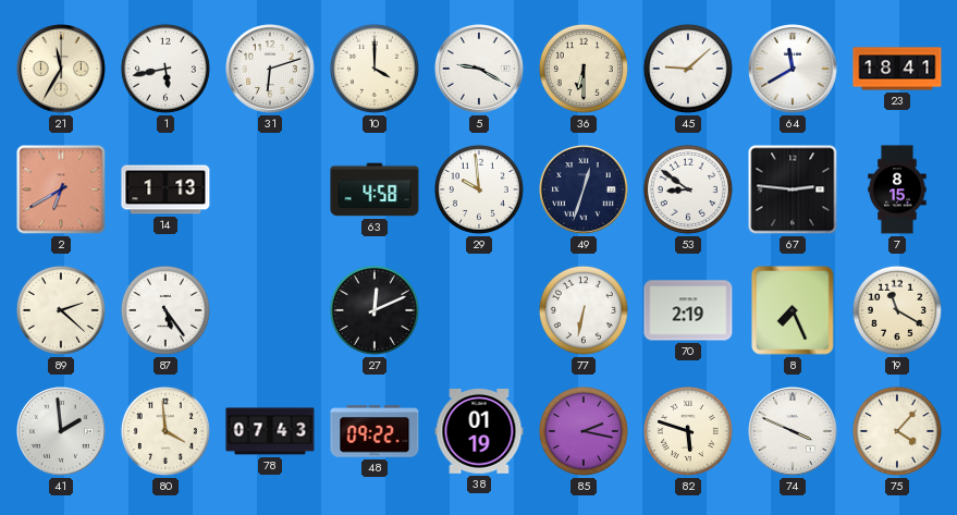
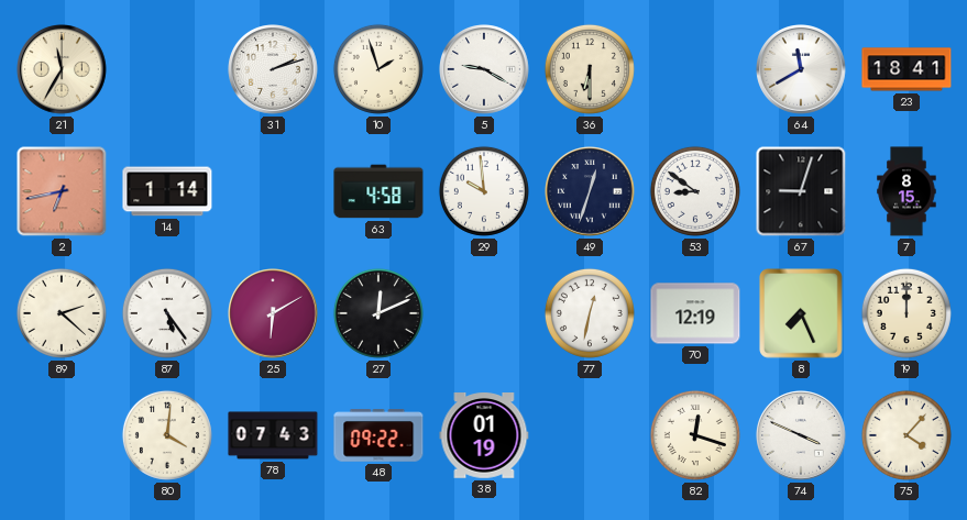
1: 5:43 -> none (165, 69)
31: 6:12 -> 2:12 (274, 70)
10: 4:00 -> 1:57 (378, 69)
45: 9:08 -> none (688, 69)
2: 6:40 -> 6:43 (62, 191)
14: 1:13 -> 1:14 (167, 191)
67: 2:46 -> 9:03 (801, 191)
25: none -> 6:10 (274, 314)
77: 6:32 -> 12:32 (590, 313)
70: 2:19 -> 12:19 (695, 313)
19: 11:20 -> 12:00 (906, 313)
41: 1:59 -> none (62, 432)
80: 3:59 -> 4:01 (167, 435)
85: 2:17 -> none (584, 431)
82: 5:48 -> 12:18 (695, 435)
